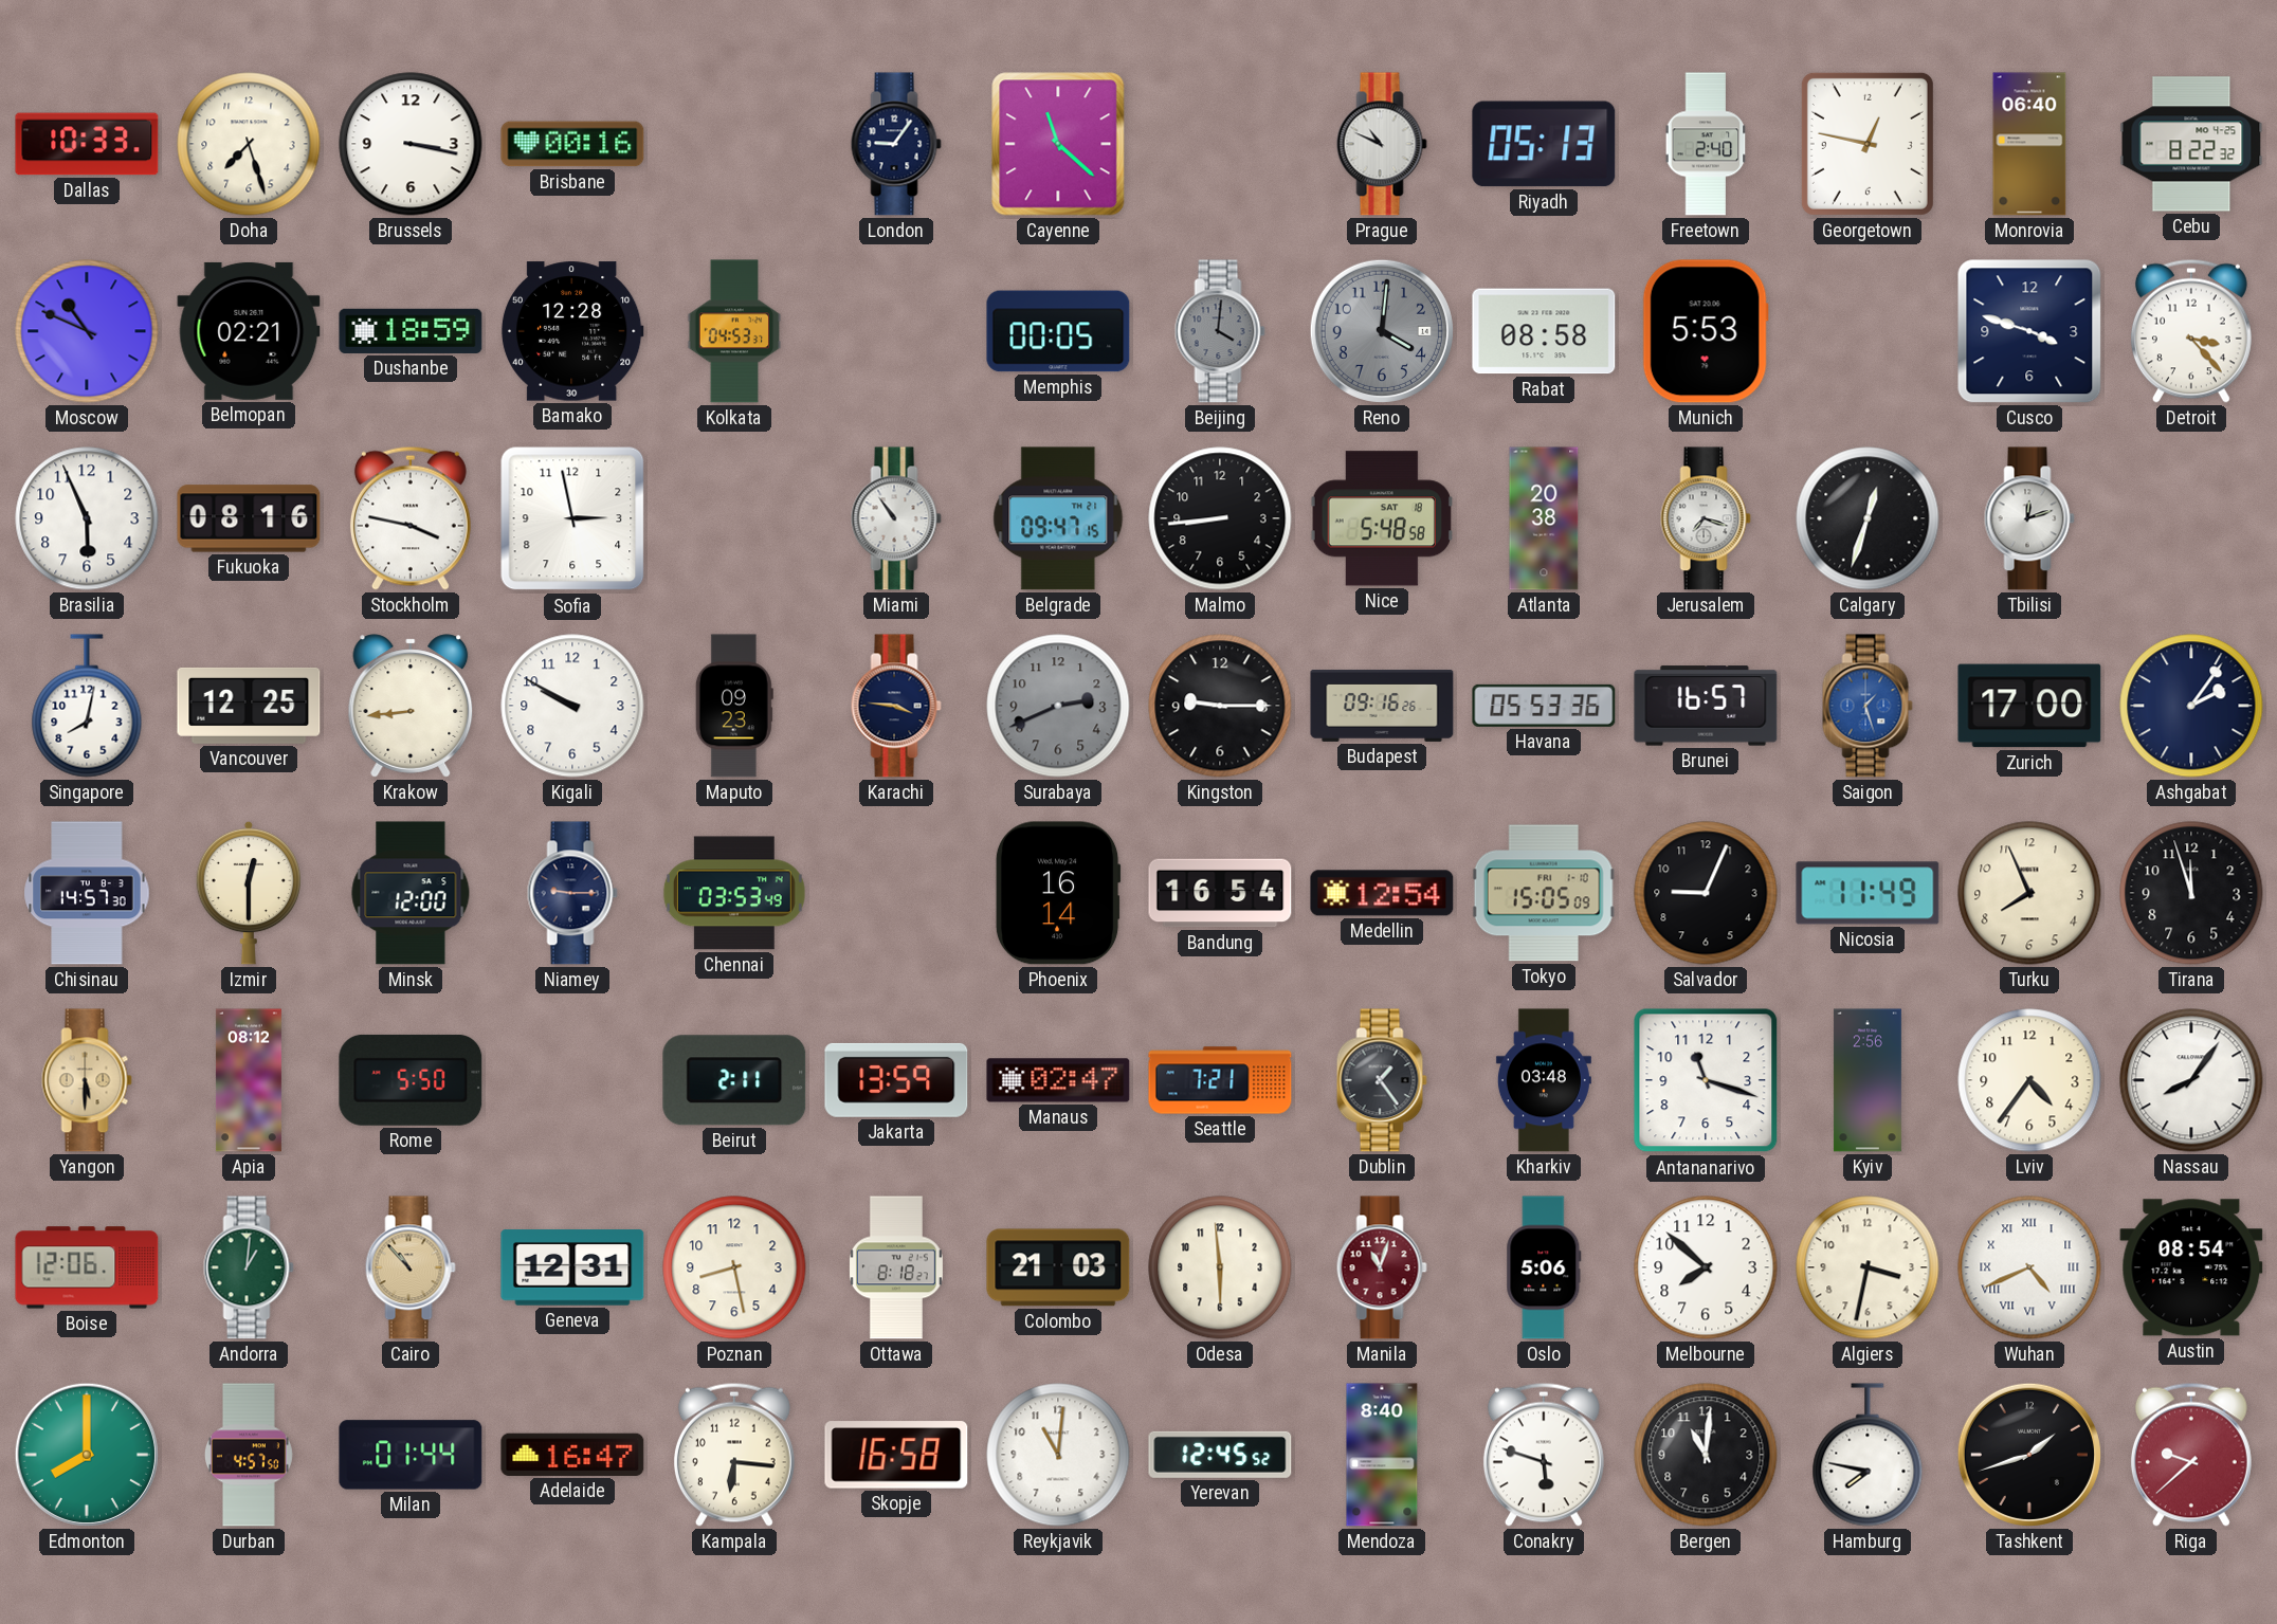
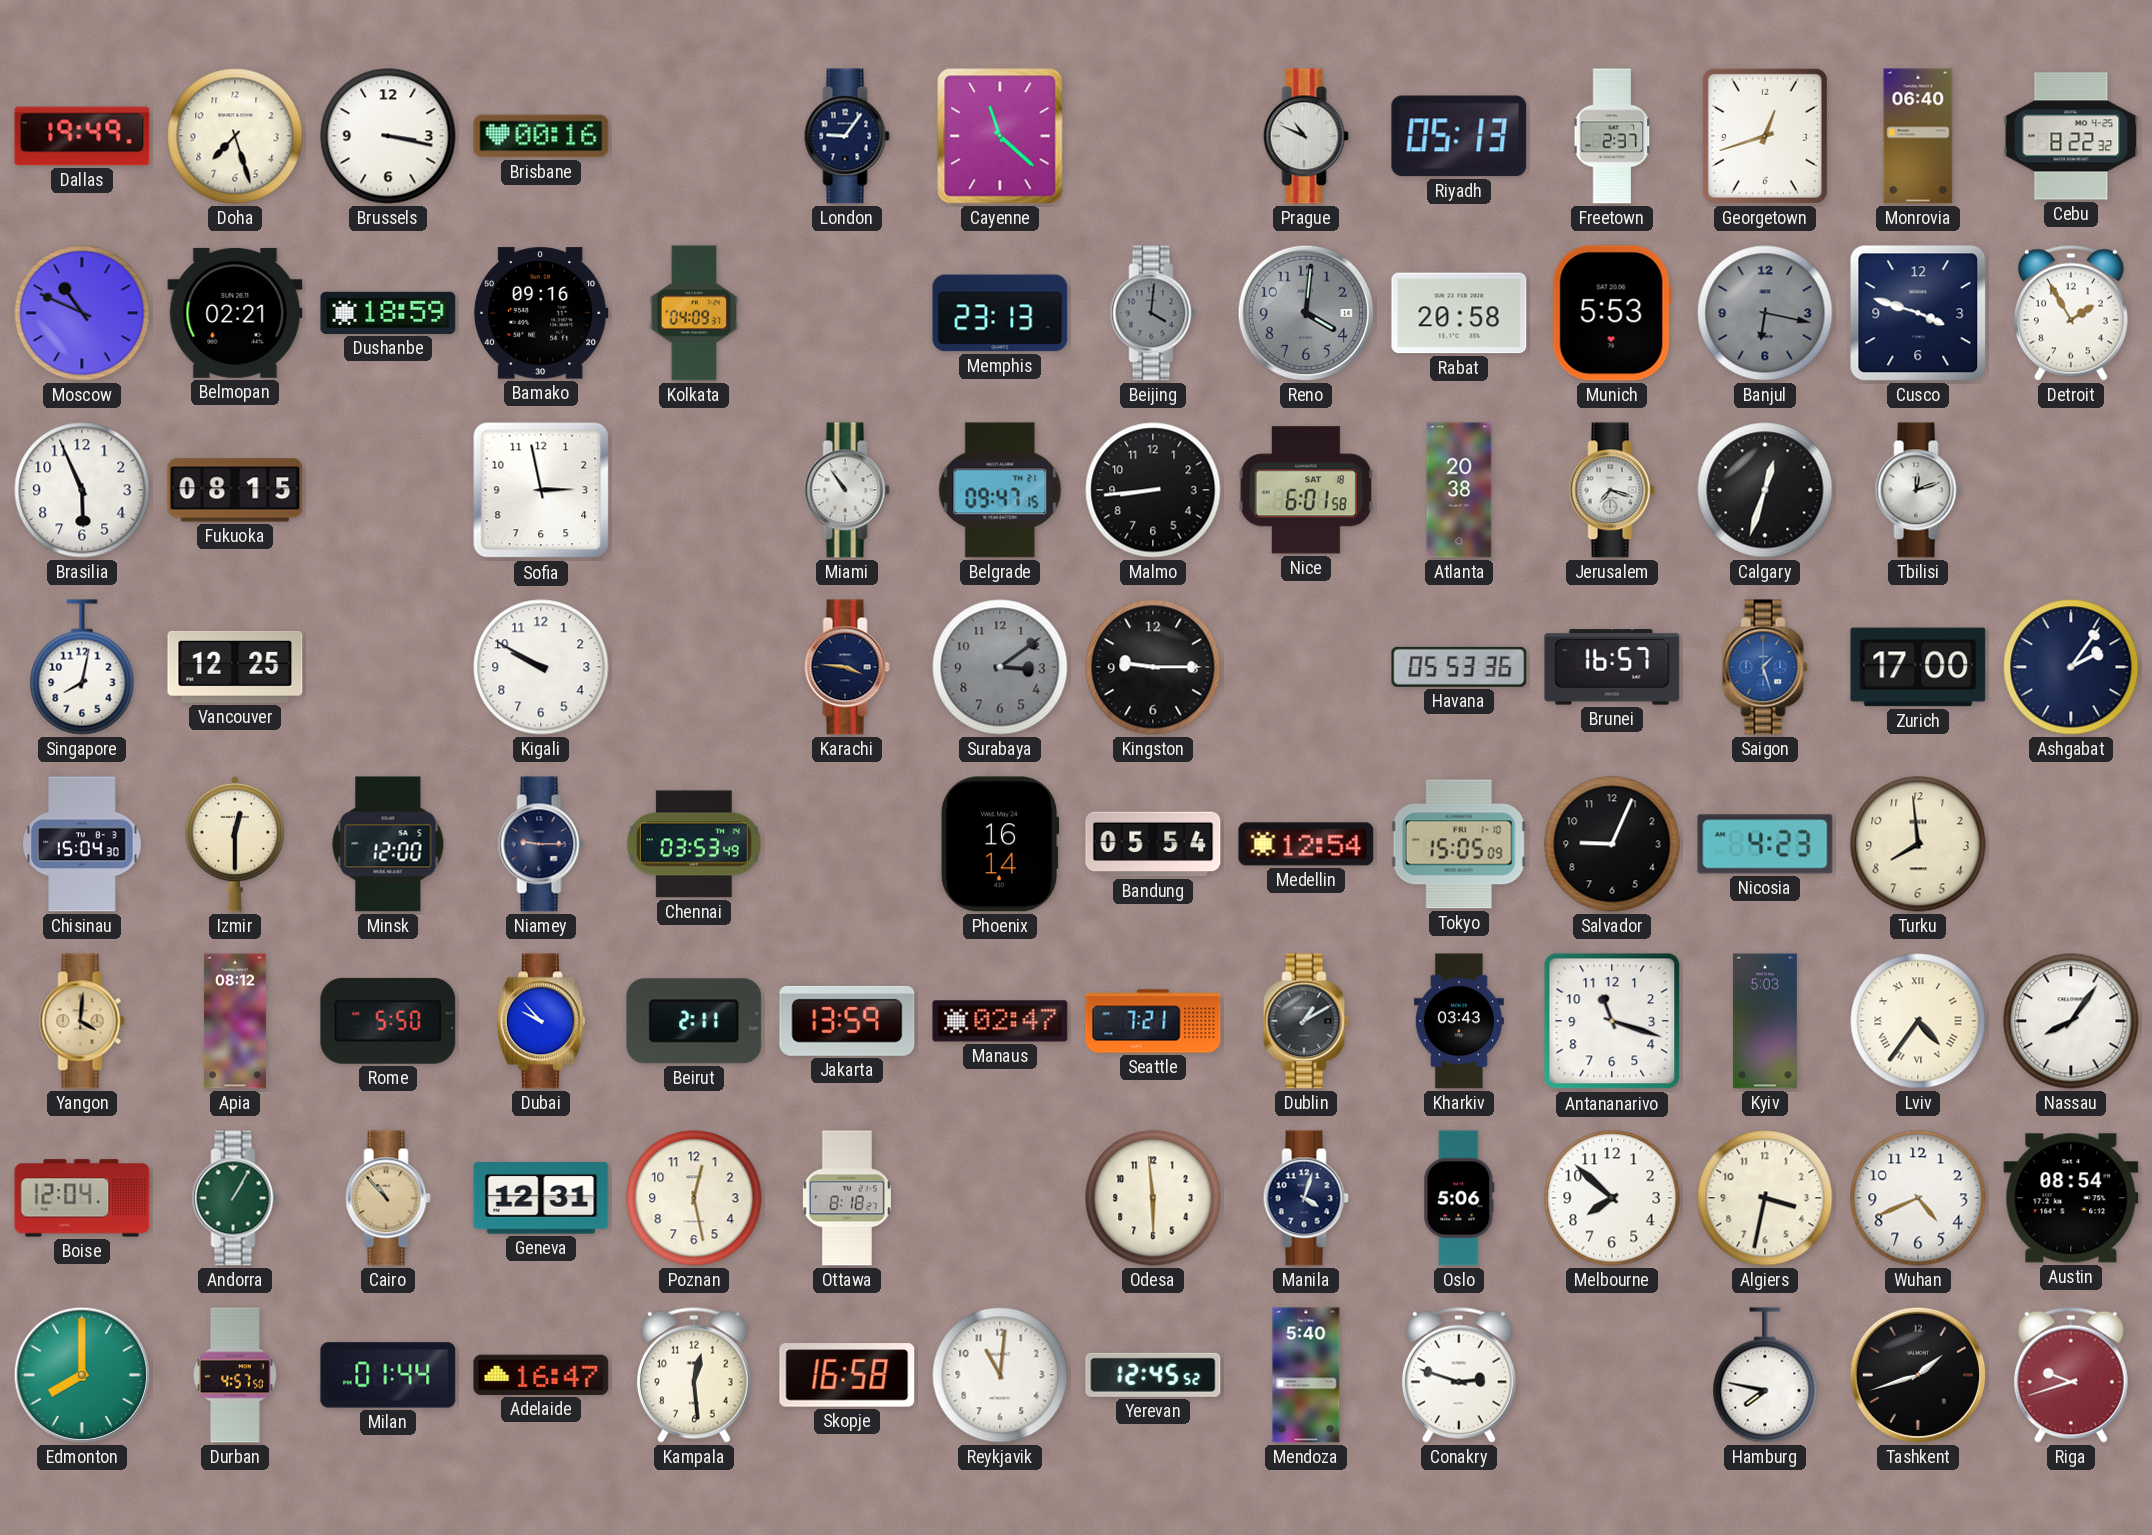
Dallas: 10:33 -> 19:49 (82, 136)
Freetown: 2:40 -> 2:37 (1612, 136)
Georgetown: 12:47 -> 12:42 (1765, 136)
Bamako: 12:28 -> 09:16 (541, 313)
Kolkata: 04:53 -> 04:09 (694, 313)
Memphis: 00:05 -> 23:13 (1000, 313)
Rabat: 08:58 -> 20:58 (1459, 313)
Banjul: none -> 6:17 (1765, 313)
Detroit: 3:23 -> 1:55 (2071, 313)
Fukuoka: 08:16 -> 08:15 (235, 490)
Stockholm: 3:47 -> none (411, 518)
Nice: 5:48 -> 6:01 (1306, 490)
Krakow: 8:44 -> none (411, 706)
Maputo: 09:23 -> none (734, 706)
Surabaya: 2:41 -> 3:09 (1000, 667)
Budapest: 09:16 -> none (1382, 706)
Chisinau: 14:57 -> 15:04 (82, 844)
Bandung: 16:54 -> 05:54 (1153, 844)
Nicosia: 11:49 -> 4:23 (1765, 844)
Turku: 7:56 -> 7:59 (1918, 844)
Tirana: 11:57 -> none (2191, 893)
Yangon: 5:30 -> 4:01 (82, 1021)
Dubai: none -> 9:53 (541, 1021)
Dublin: 1:24 -> 1:10 (1306, 1021)
Kharkiv: 03:48 -> 03:43 (1459, 1021)
Kyiv: 2:56 -> 5:03 (1765, 1021)
Lviv numerals: Arabic -> Roman (1918, 1021)
Boise: 12:06 -> 12:04 (82, 1198)
Andorra: 1:01 -> 1:05 (235, 1198)
Poznan: 8:28 -> 12:28 (694, 1198)
Colombo: 21:03 -> none (1058, 1267)
Manila: 11:03 -> 4:03 (1306, 1198)
Manila dial: burgundy -> navy (1306, 1198)
Wuhan numerals: Roman -> Arabic (1918, 1198)
Kampala: 6:16 -> 12:29 (694, 1375)
Mendoza: 8:40 -> 5:40 (1306, 1375)
Conakry: 5:48 -> 2:48 (1459, 1375)
Bergen: 11:01 -> none (1706, 1455)
Riga: 9:38 -> 9:42 (2071, 1375)
